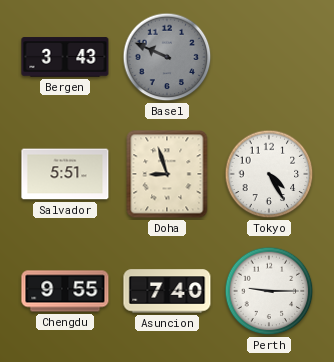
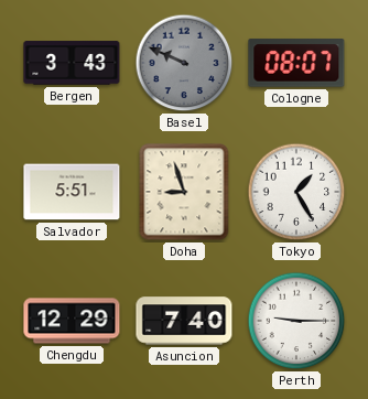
Cologne: none -> 08:07 (296, 63)
Tokyo: 4:25 -> 1:25 (296, 192)
Chengdu: 9:55 -> 12:29 (72, 321)
